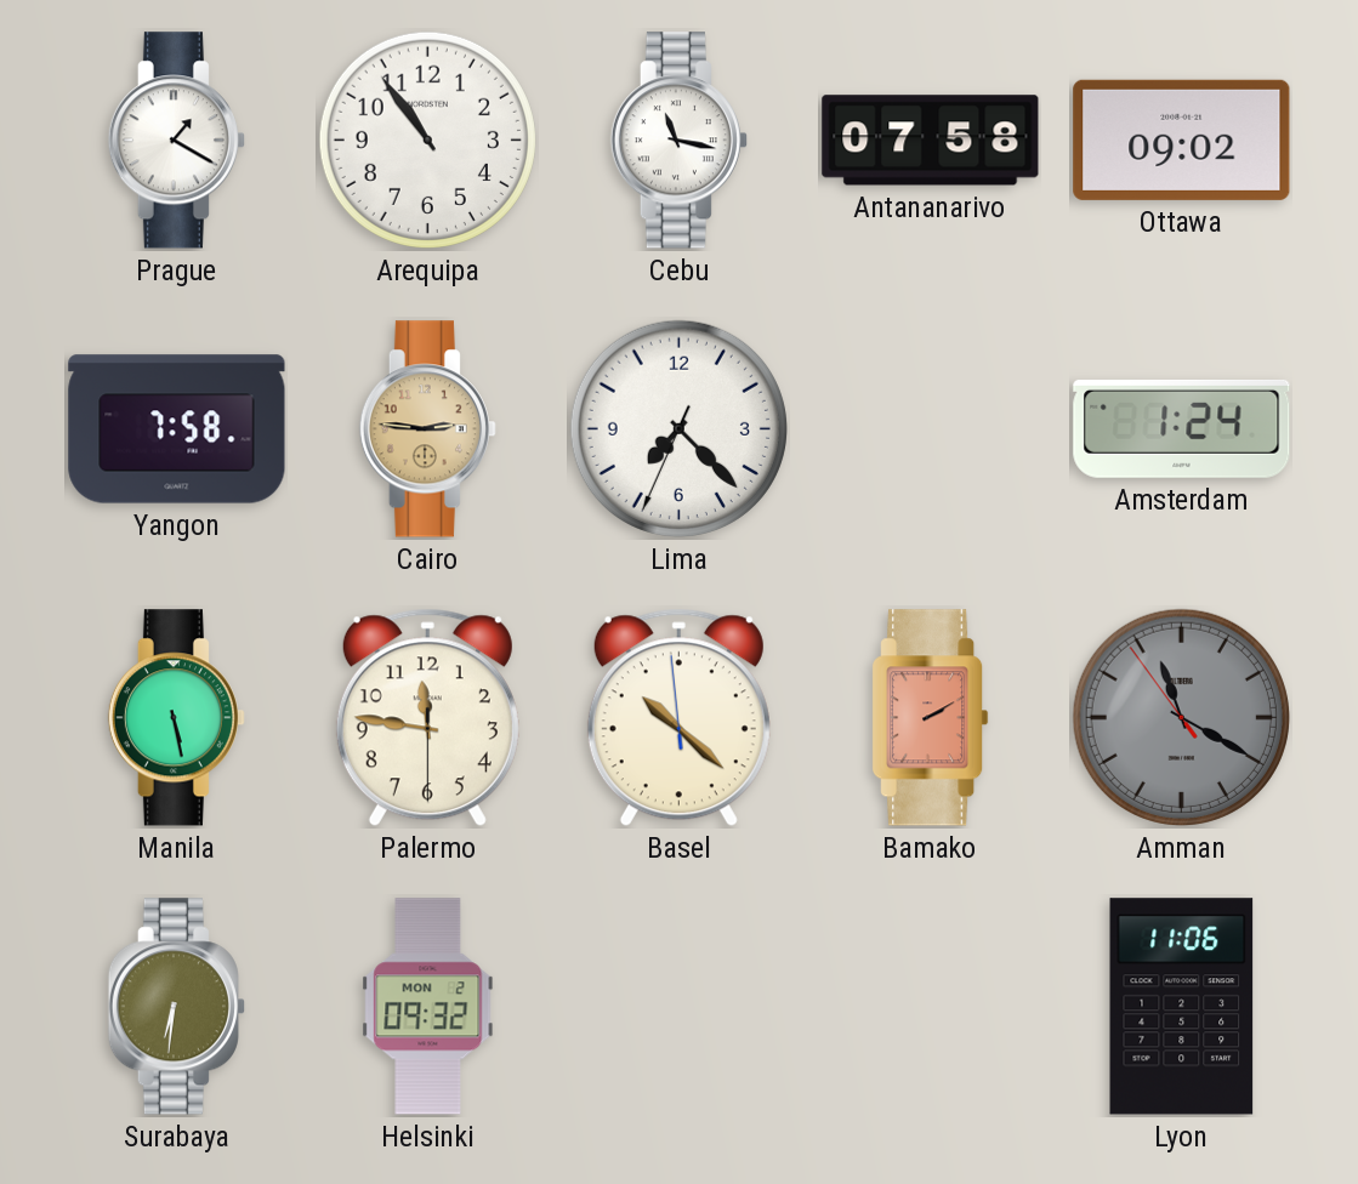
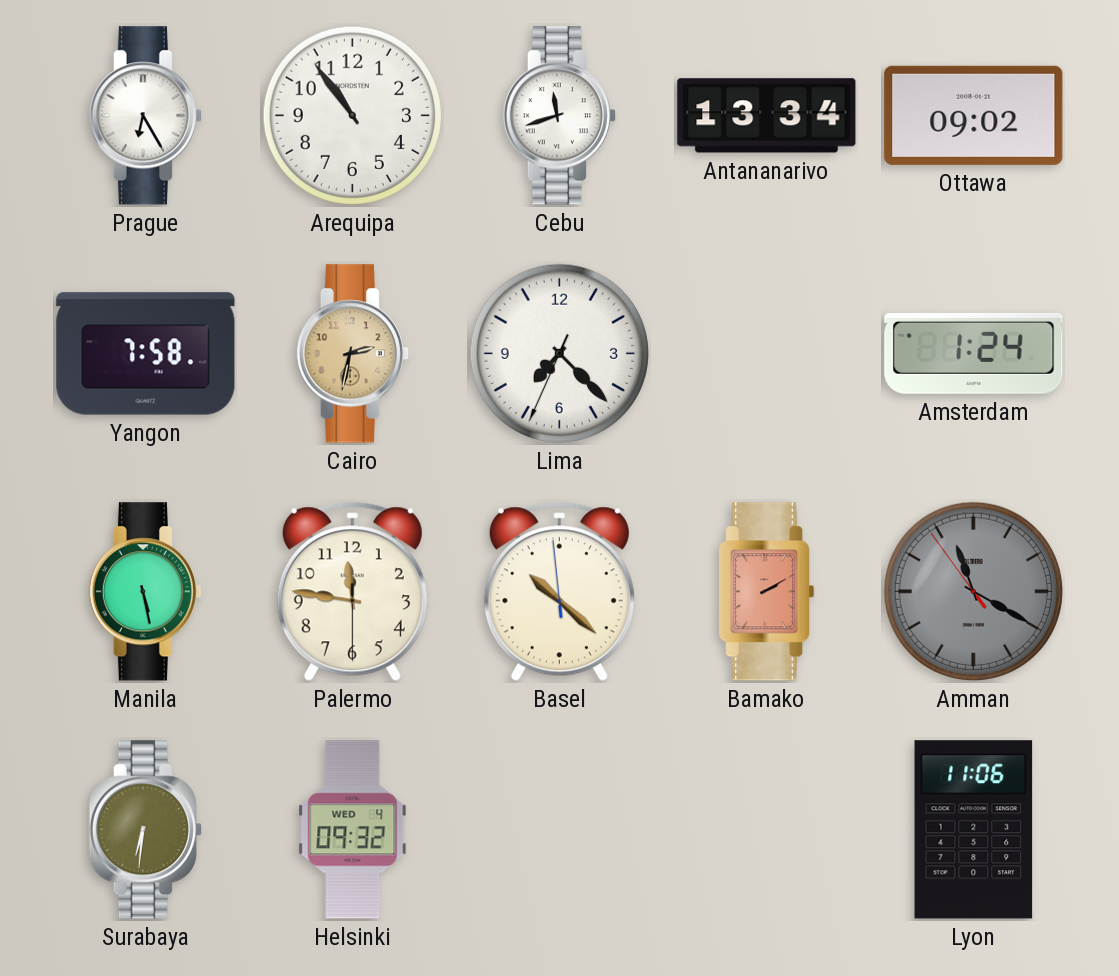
Prague: 1:20 -> 6:25 (145, 116)
Cebu: 11:17 -> 11:42 (559, 116)
Antananarivo: 07:58 -> 13:34 (767, 116)
Cairo: 2:46 -> 2:32 (352, 354)
Helsinki date: MON 2 -> WED 4 (353, 830)
